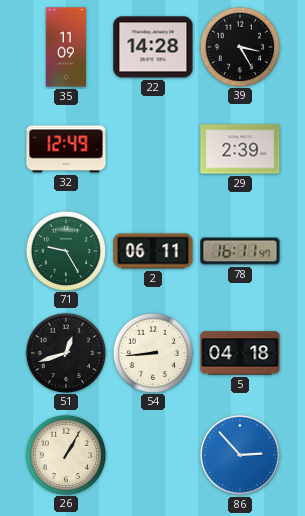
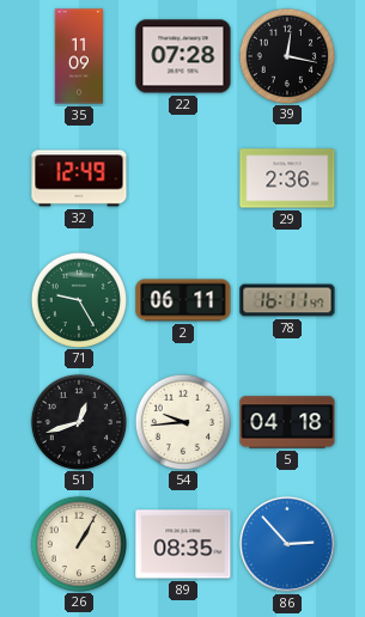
22: 14:28 -> 07:28 (183, 56)
39: 3:25 -> 12:17 (286, 55)
29: 2:39 -> 2:36 (287, 178)
54: 8:44 -> 9:44 (182, 421)
89: none -> 08:35 (183, 544)
